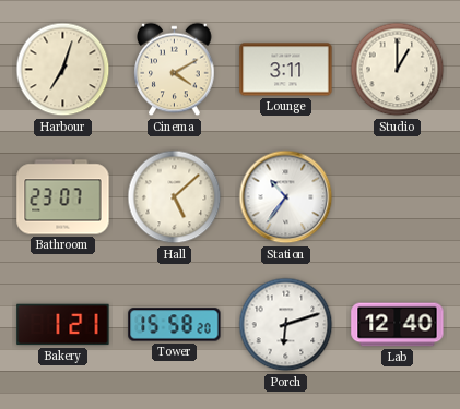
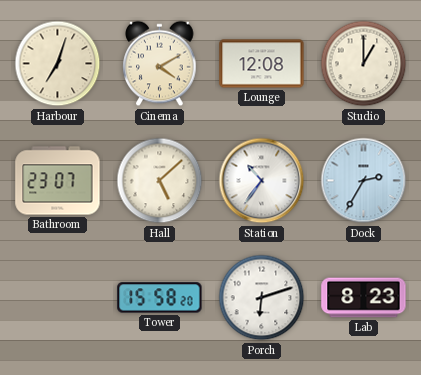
Lounge: 3:11 -> 12:08 (262, 64)
Dock: none -> 2:35 (364, 181)
Bakery: 1:21 -> none (63, 325)
Lab: 12:40 -> 8:23 (364, 298)
